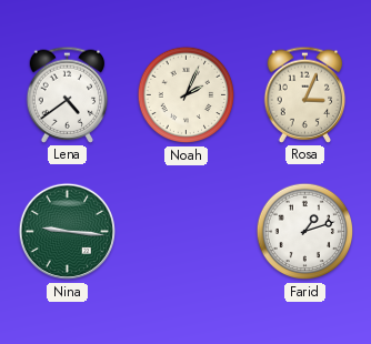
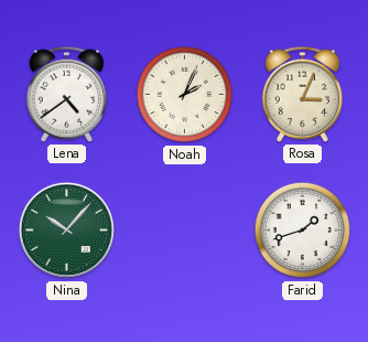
Nina: 9:16 -> 10:07 (67, 231)
Farid: 1:12 -> 1:42 (303, 231)
